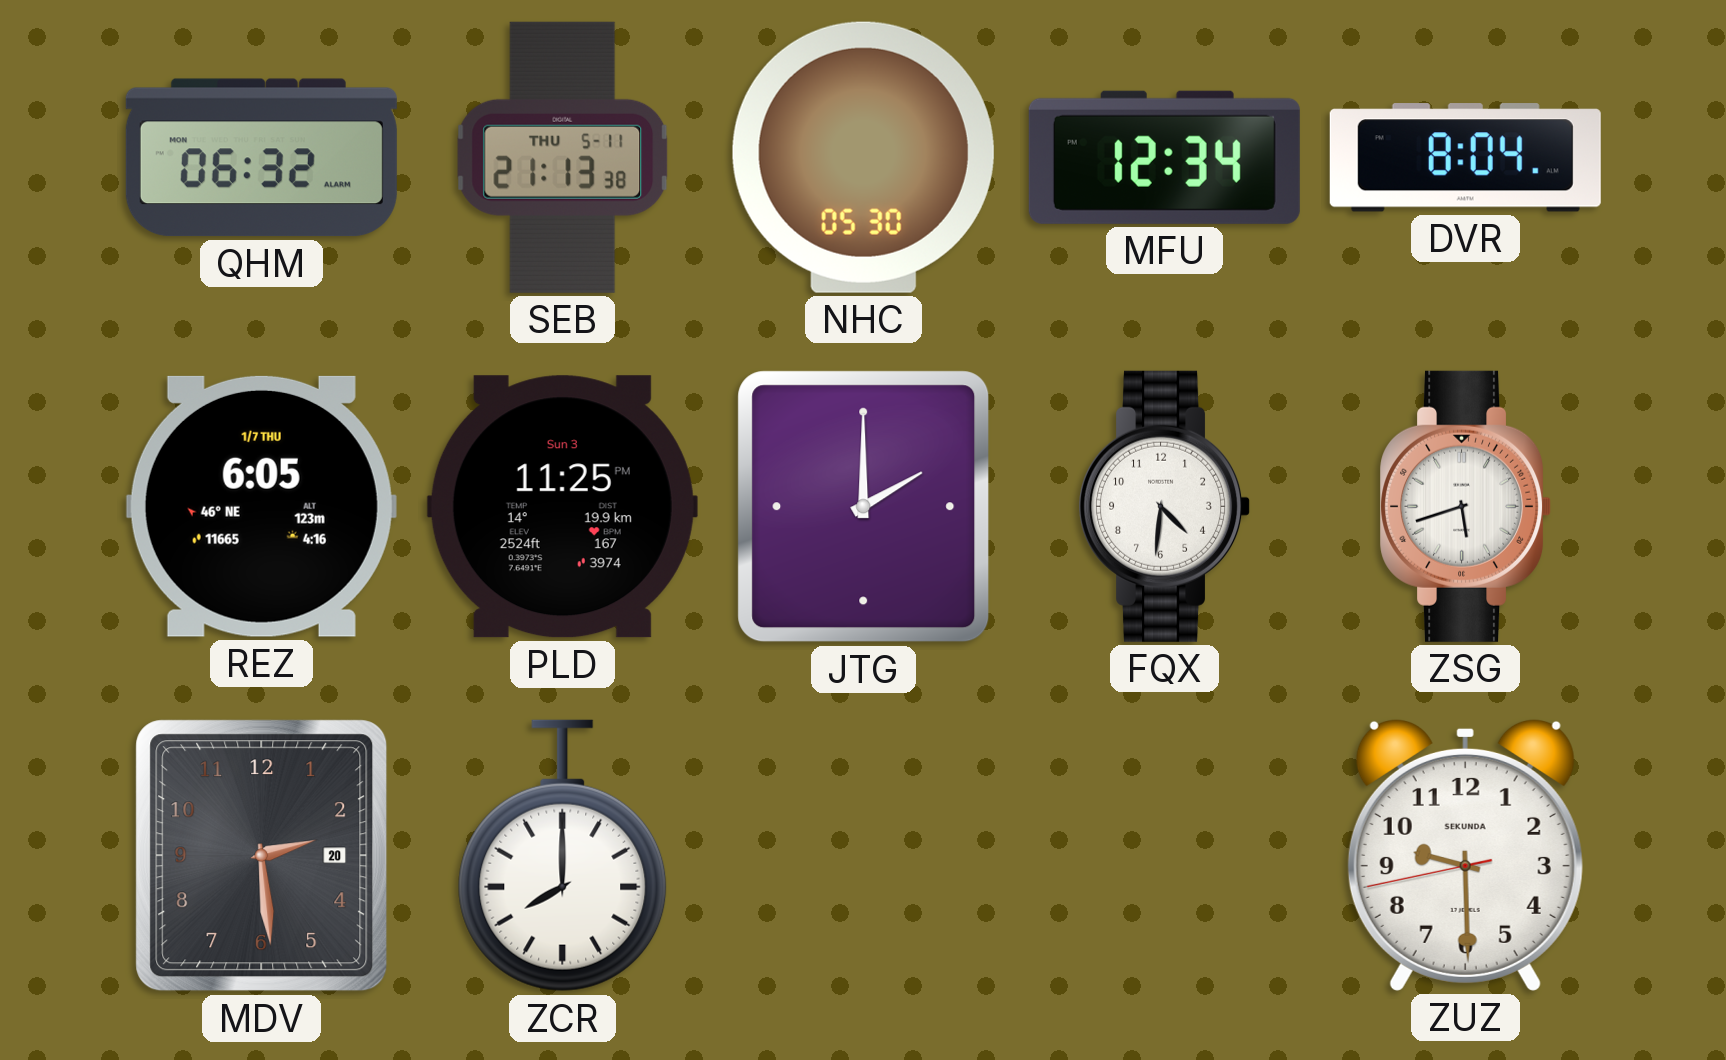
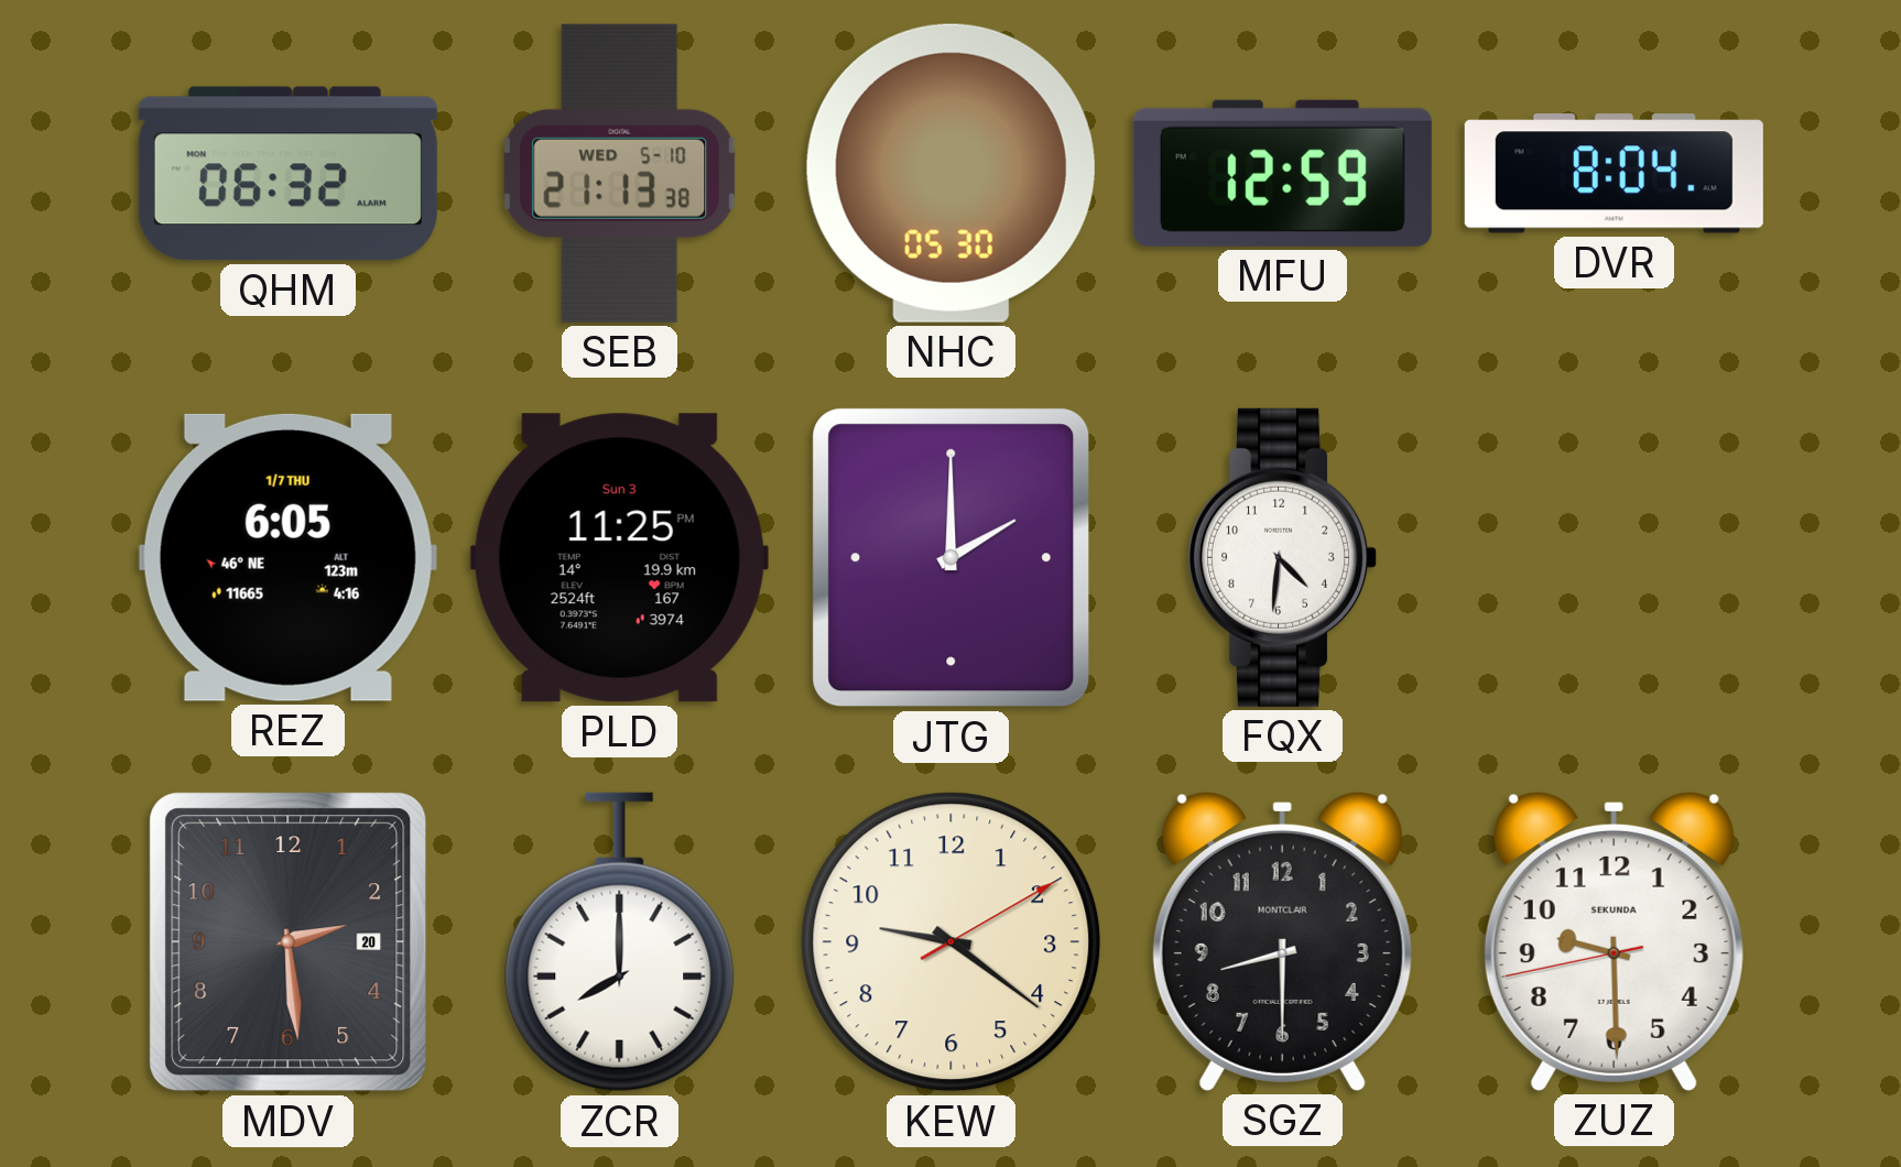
SEB date: THU 5-11 -> WED 5-10 (620, 173)
MFU: 12:34 -> 12:59 (1282, 173)
ZSG: 5:42 -> none (1466, 506)
KEW: none -> 9:21 (952, 942)
SGZ: none -> 8:30 (1282, 941)
